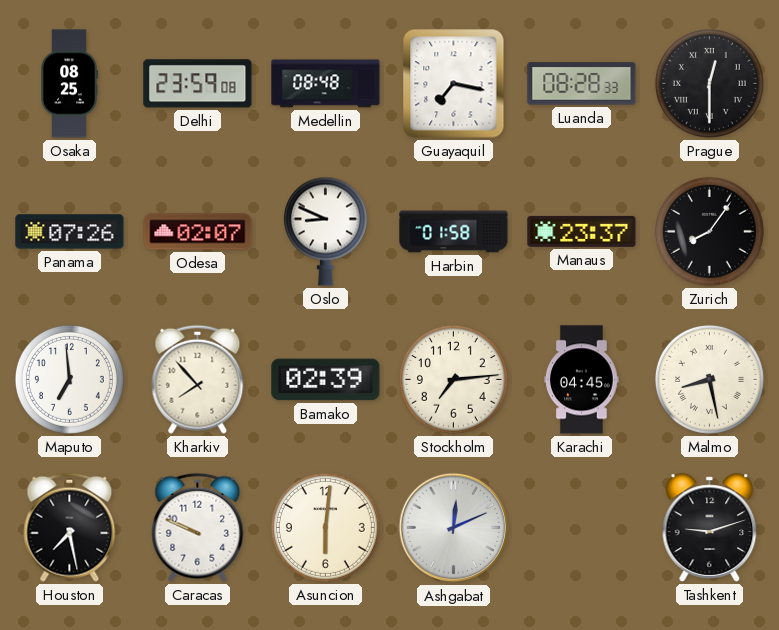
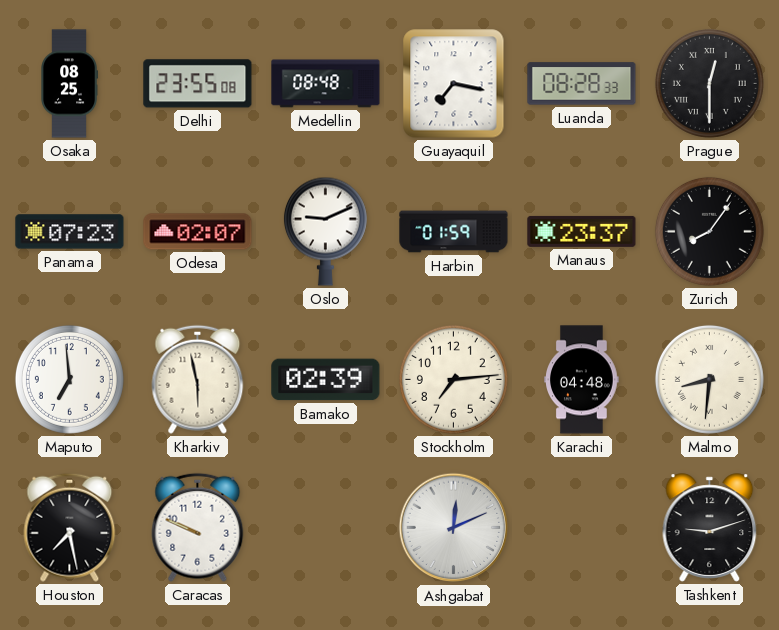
Delhi: 23:59 -> 23:55 (198, 84)
Panama: 07:26 -> 07:23 (70, 232)
Oslo: 8:49 -> 9:11 (325, 231)
Harbin: 01:58 -> 01:59 (454, 232)
Kharkiv: 7:53 -> 5:58 (198, 379)
Karachi: 04:45 -> 04:48 (582, 380)
Malmo: 8:28 -> 8:31 (709, 379)
Asuncion: 6:01 -> none (325, 527)
